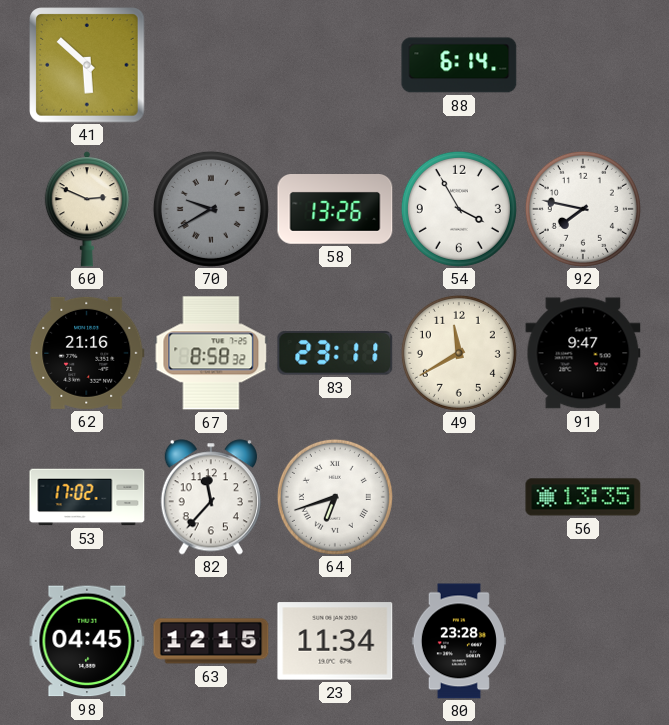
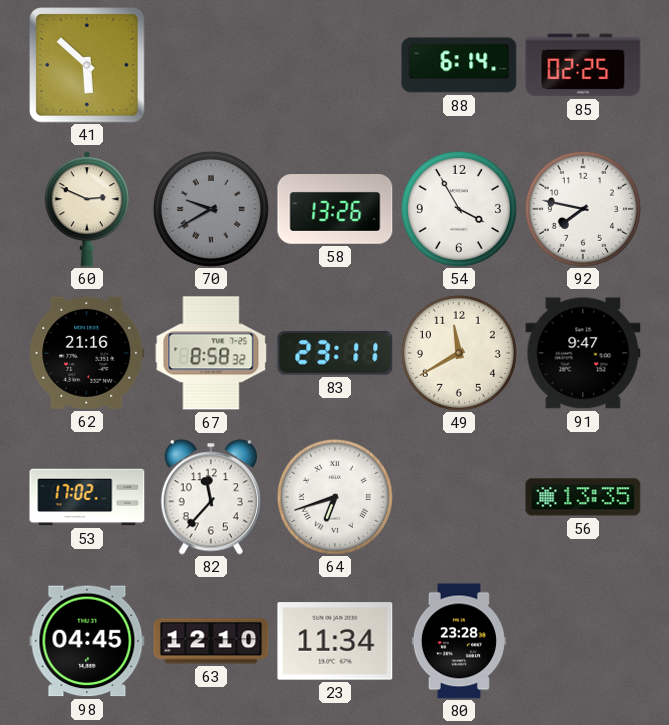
85: none -> 02:25 (583, 65)
63: 12:15 -> 12:10 (211, 641)
